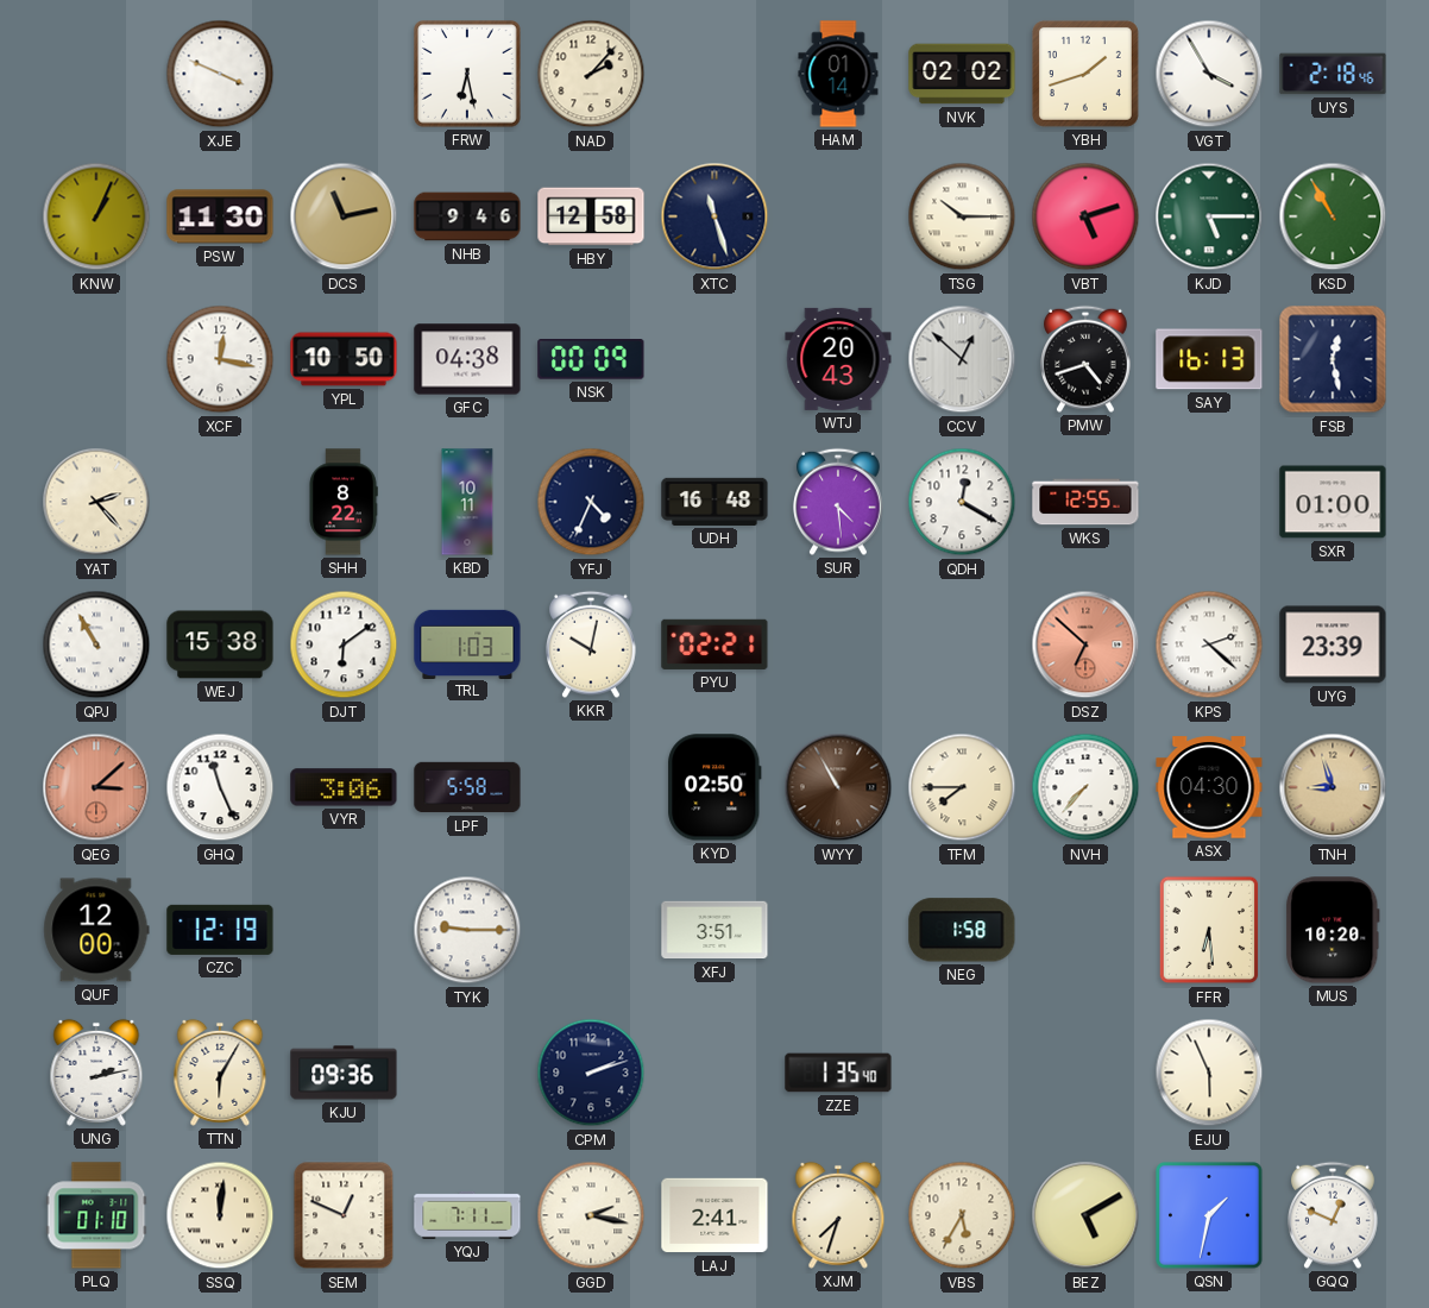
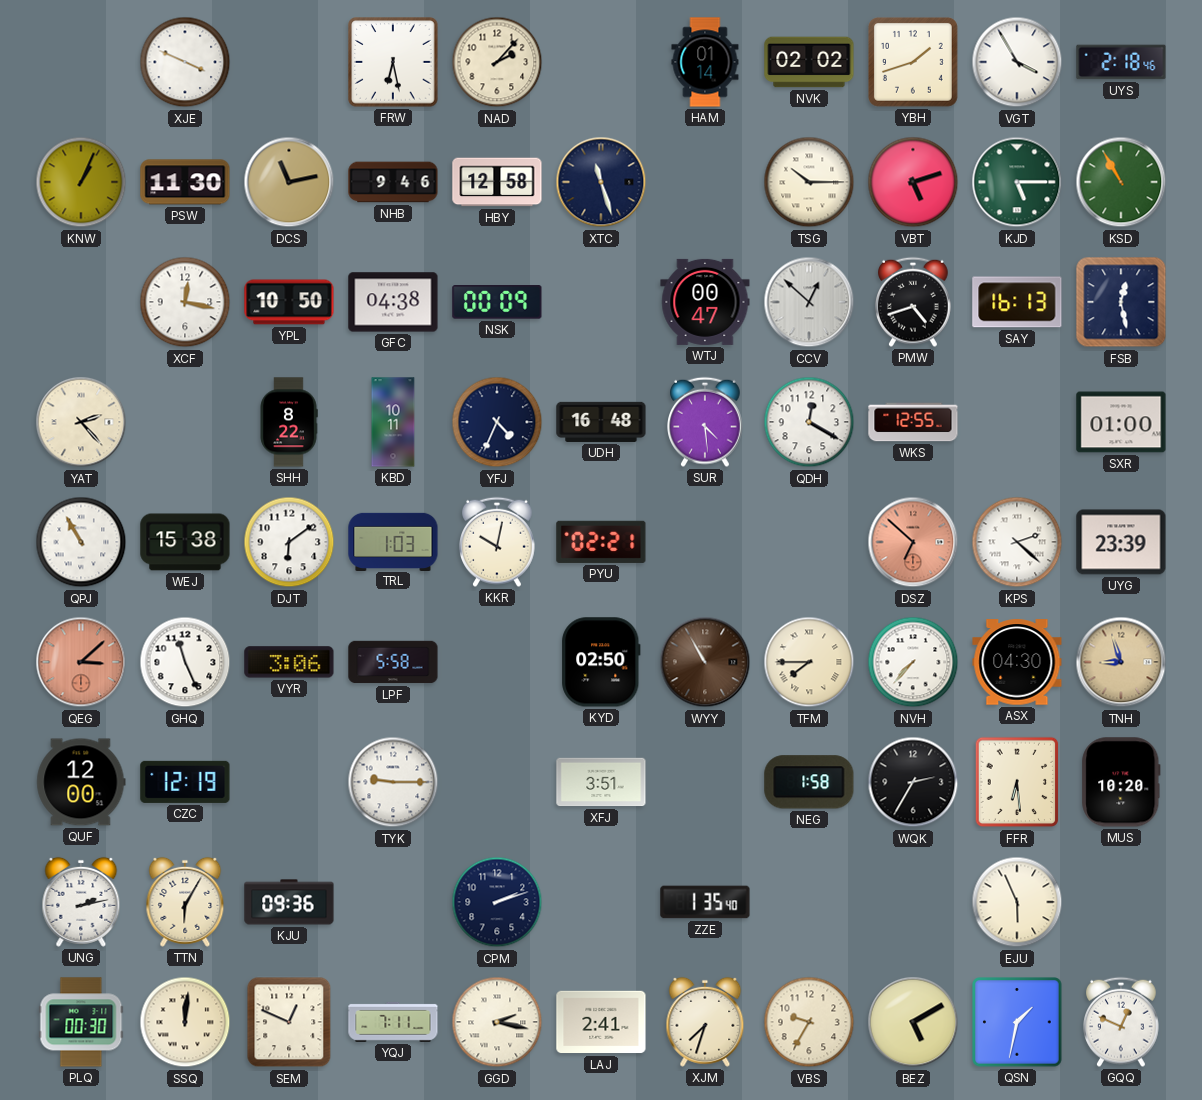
WTJ: 20:43 -> 00:47 (705, 302)
WQK: none -> 2:35 (913, 782)
PLQ: 01:10 -> 00:30 (81, 1022)
VBS: 5:35 -> 9:35 (809, 1022)
